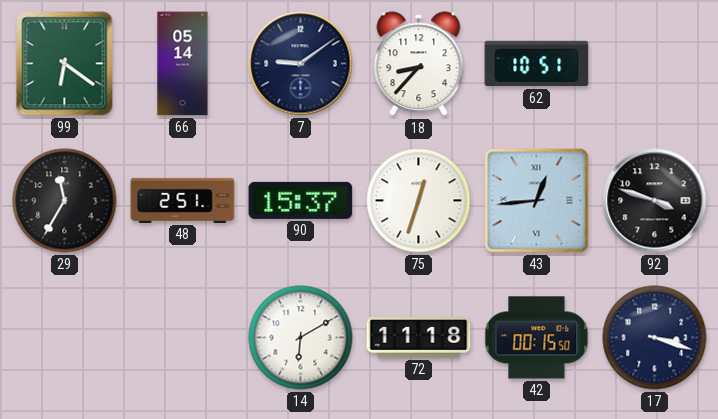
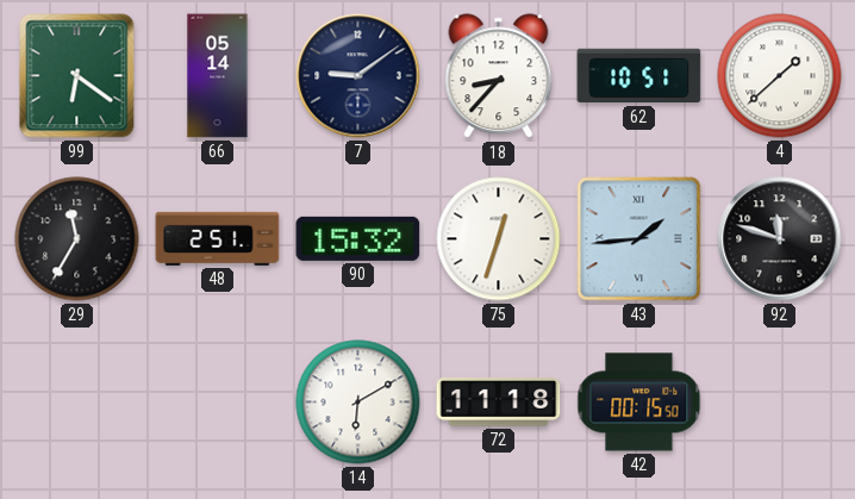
4: none -> 1:38 (780, 76)
90: 15:37 -> 15:32 (358, 238)
43: 12:44 -> 1:44 (639, 239)
92: 3:48 -> 11:48 (780, 239)
17: 3:18 -> none (655, 338)
